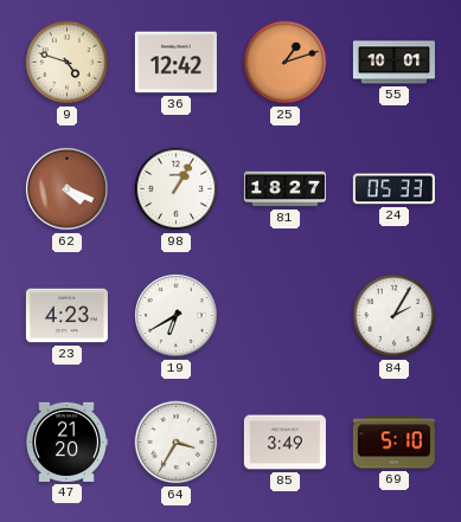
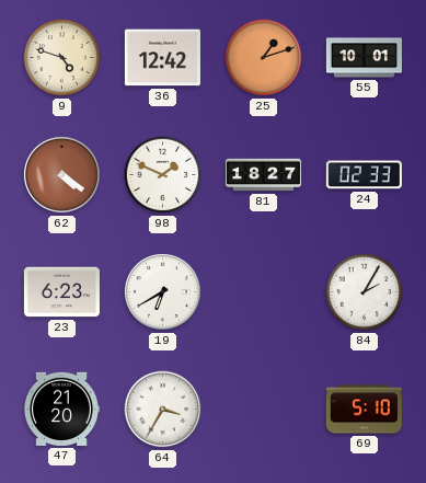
62: 4:19 -> 4:21 (61, 174)
98: 1:05 -> 1:49 (163, 175)
24: 05:33 -> 02:33 (364, 175)
23: 4:23 -> 6:23 (61, 292)
85: 3:49 -> none (284, 443)
